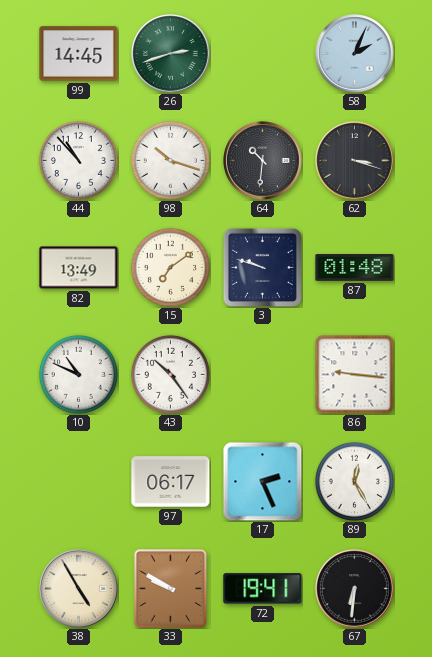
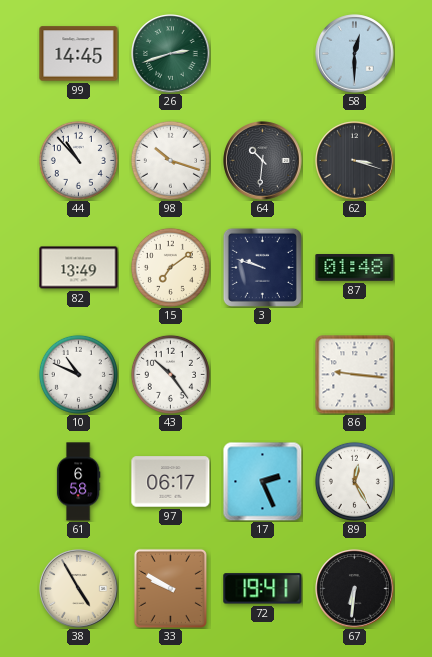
58: 2:04 -> 12:30 (355, 54)
61: none -> 6:58 (78, 482)
